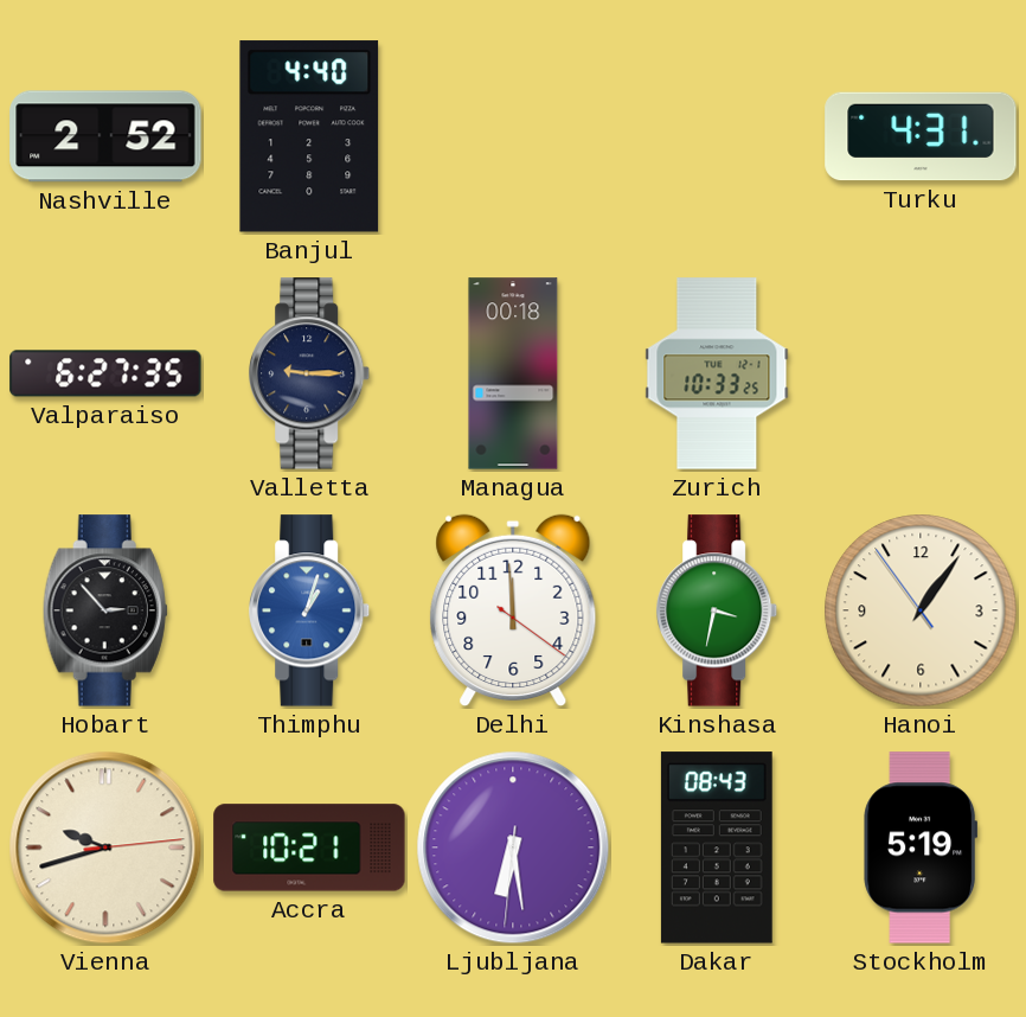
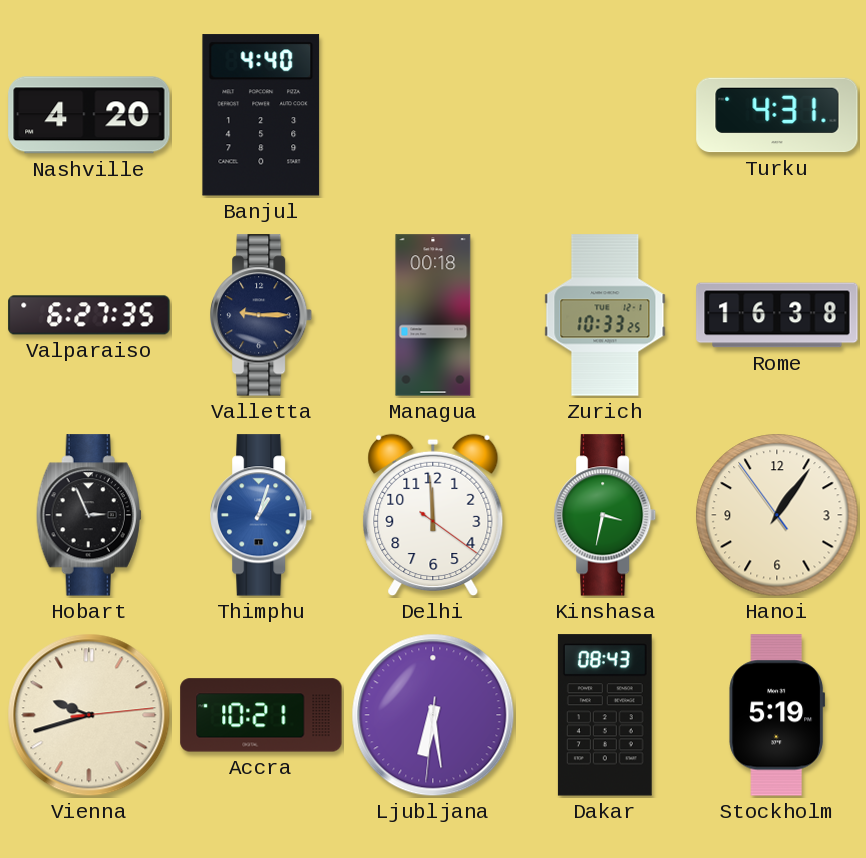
Nashville: 2:52 -> 4:20 (89, 115)
Rome: none -> 16:38 (777, 315)
Hobart: 2:53 -> 2:56 (89, 515)
